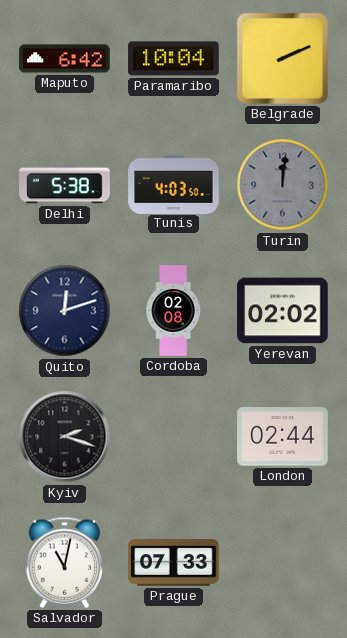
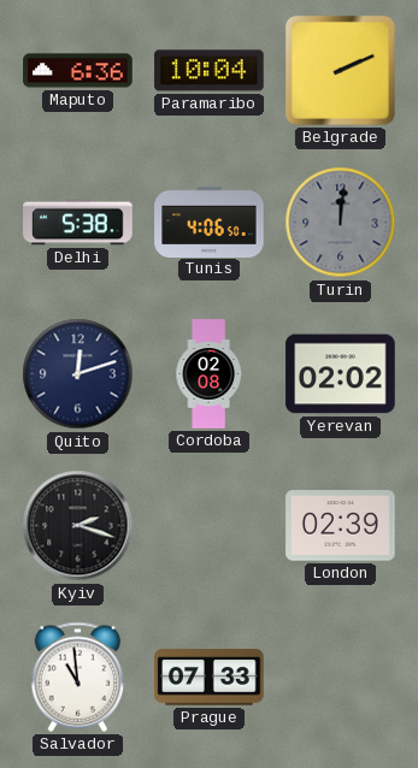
Maputo: 6:42 -> 6:36 (78, 71)
Tunis: 4:03 -> 4:06 (210, 221)
London: 02:44 -> 02:39 (341, 526)
Salvador: 11:02 -> 10:59 (78, 677)
